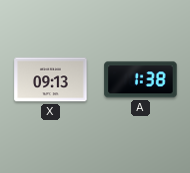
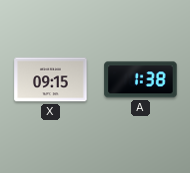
X: 09:13 -> 09:15 (51, 80)
